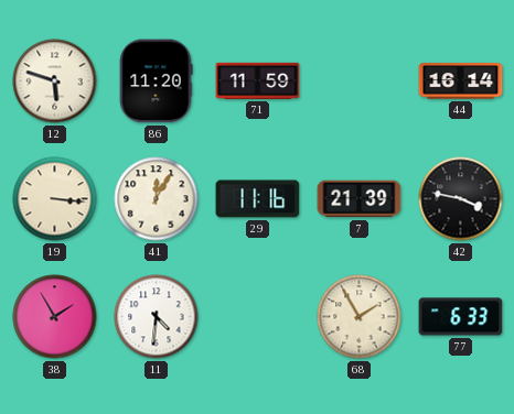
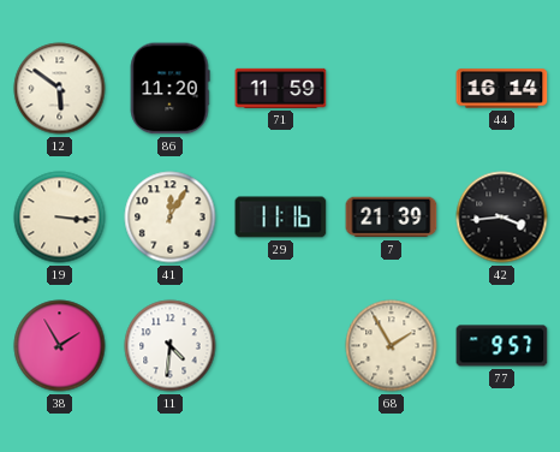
12: 5:48 -> 5:51 (60, 89)
42: 3:47 -> 3:44 (502, 218)
77: 6:33 -> 9:57 (502, 346)
